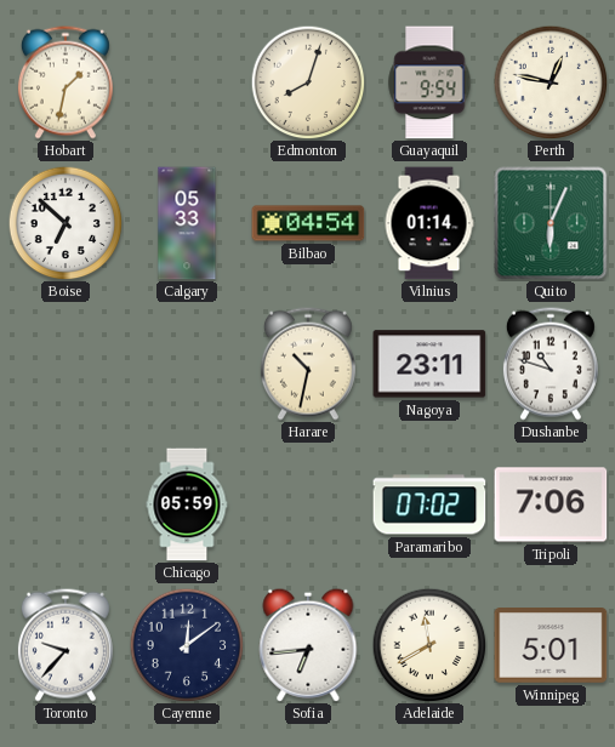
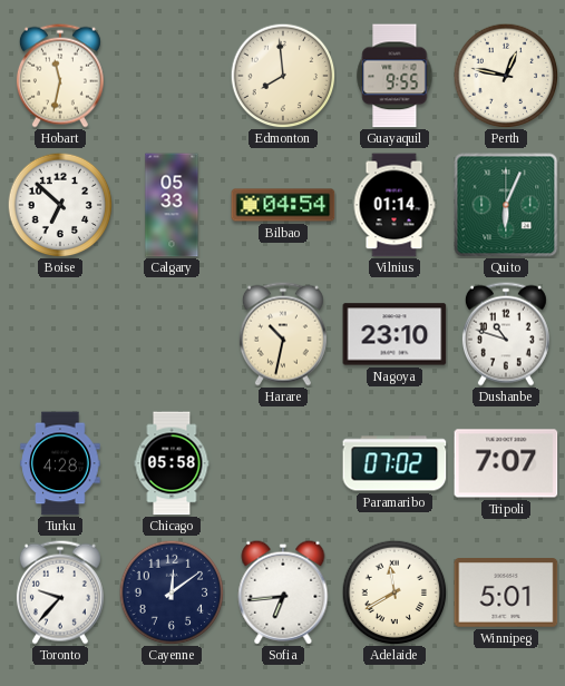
Hobart: 1:32 -> 11:32 (60, 76)
Edmonton: 8:03 -> 7:59 (283, 76)
Guayaquil: 9:54 -> 9:55 (394, 76)
Nagoya: 23:11 -> 23:10 (394, 334)
Turku: none -> 4:28 (60, 463)
Chicago: 05:59 -> 05:58 (172, 463)
Tripoli: 7:06 -> 7:07 (506, 463)
